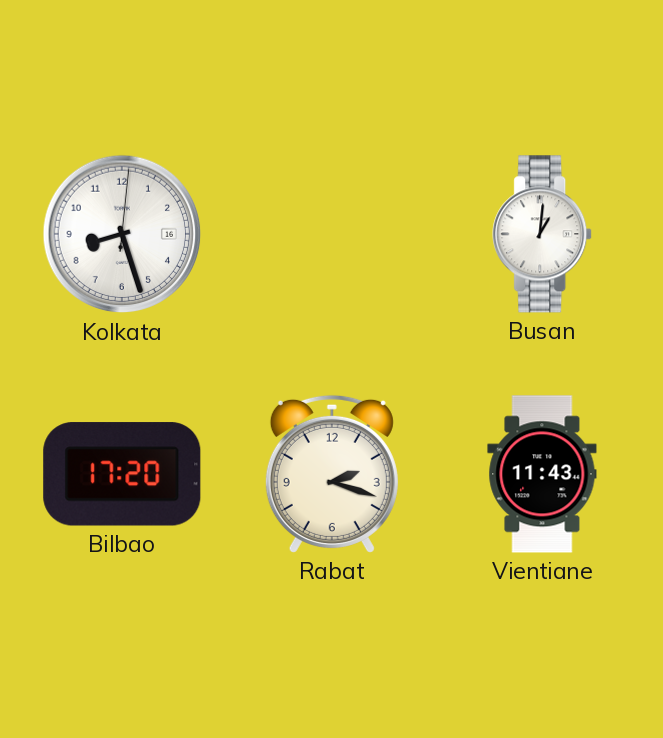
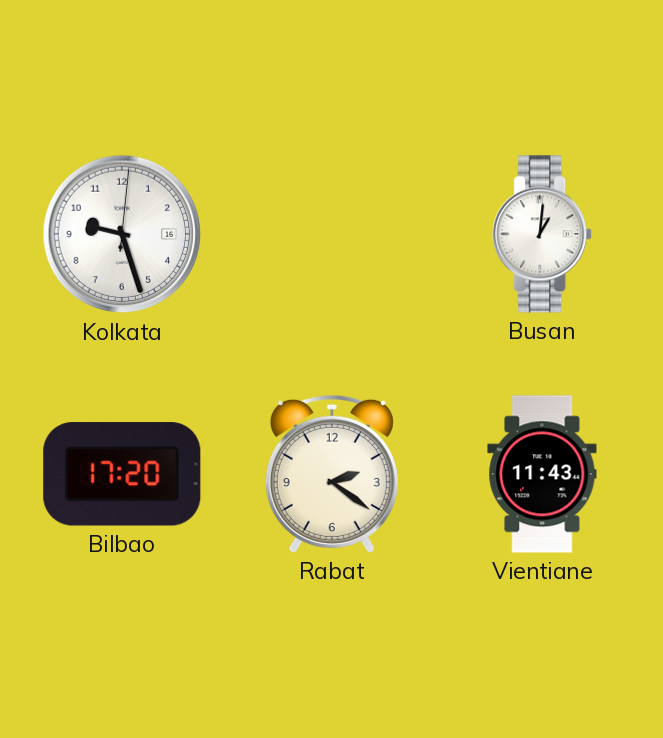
Kolkata: 8:27 -> 9:27 (122, 234)
Rabat: 2:18 -> 2:21 (332, 474)
